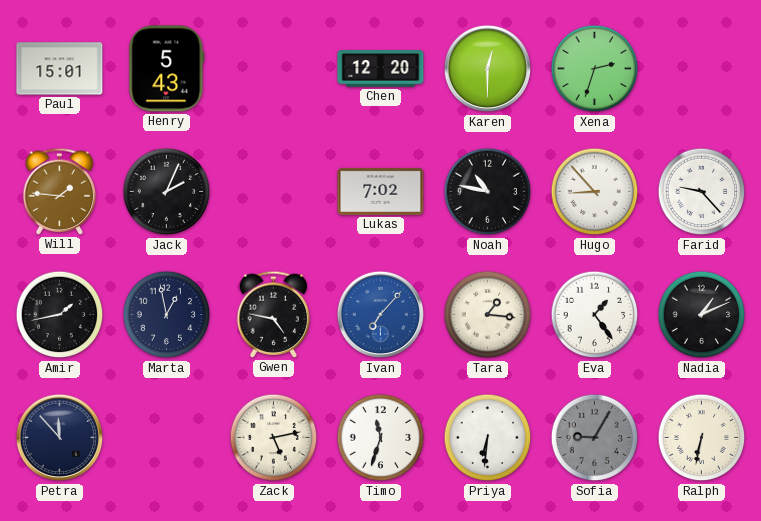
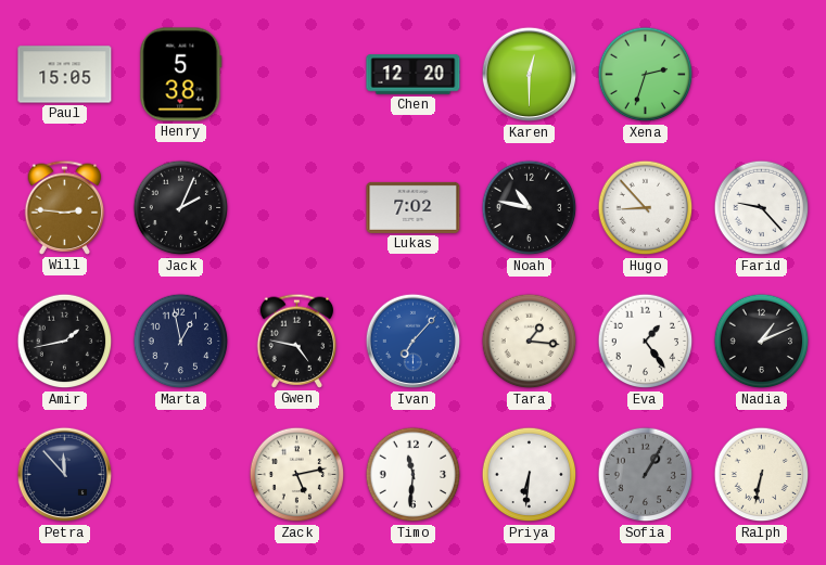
Paul: 15:01 -> 15:05 (65, 75)
Henry: 5:43 -> 5:38 (181, 75)
Will: 1:46 -> 2:46 (65, 207)
Timo: 11:33 -> 11:31 (414, 475)
Sofia: 9:05 -> 1:05 (646, 475)
